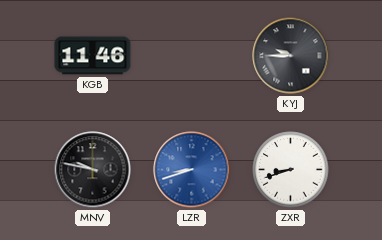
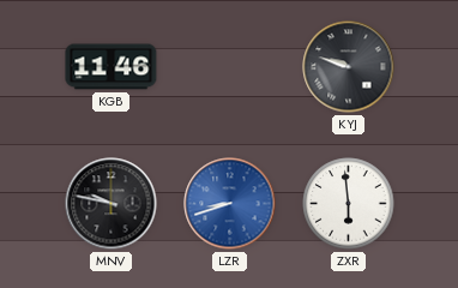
KYJ: 9:45 -> 9:48 (349, 67)
ZXR: 8:42 -> 5:59 (349, 204)
